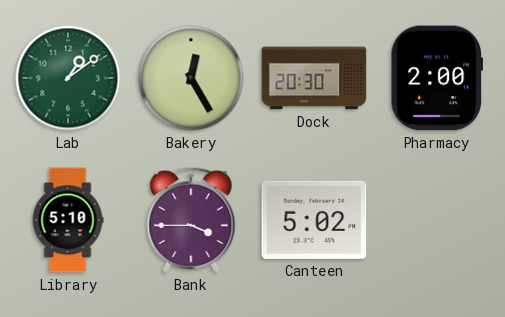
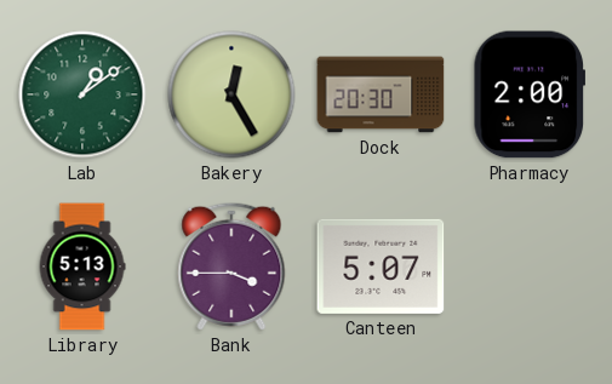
Library: 5:10 -> 5:13 (82, 266)
Canteen: 5:02 -> 5:07 (381, 266)
